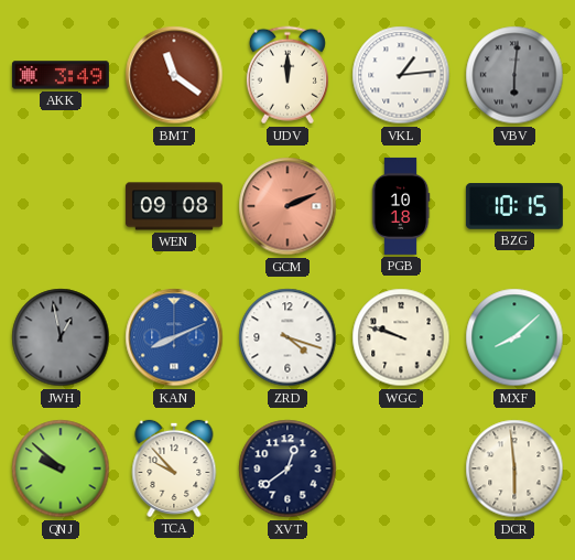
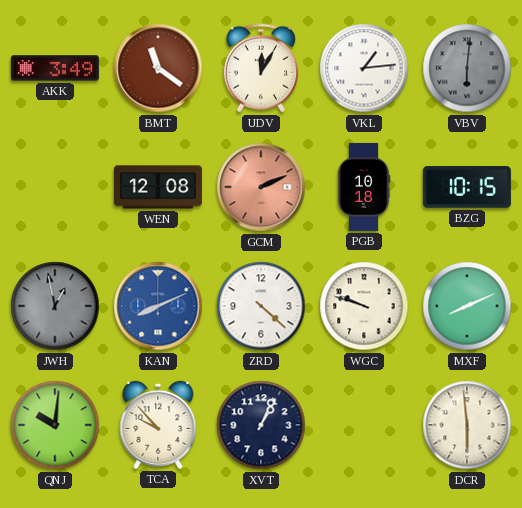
UDV: 12:00 -> 12:05 (261, 68)
WEN: 09:08 -> 12:08 (158, 187)
ZRD: 4:18 -> 4:22 (261, 306)
MXF: 8:08 -> 8:11 (467, 306)
QNJ: 9:52 -> 10:01 (55, 425)
XVT: 12:39 -> 1:04 (261, 425)
